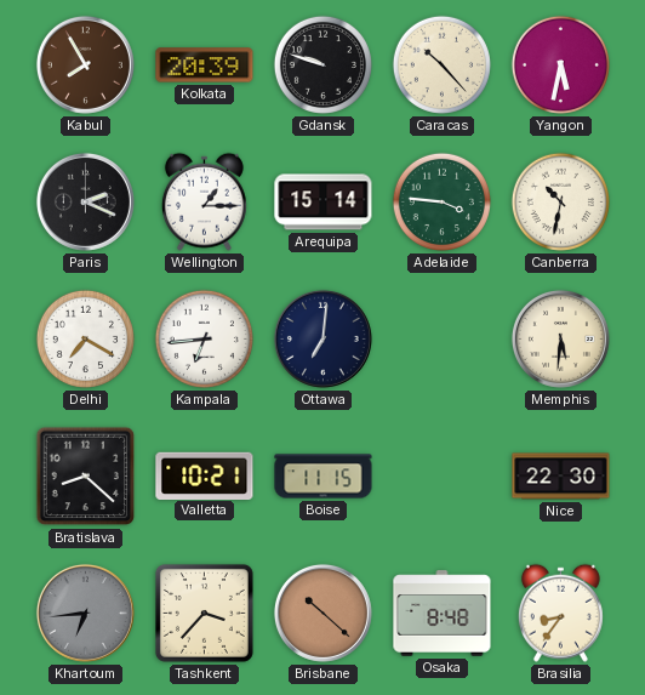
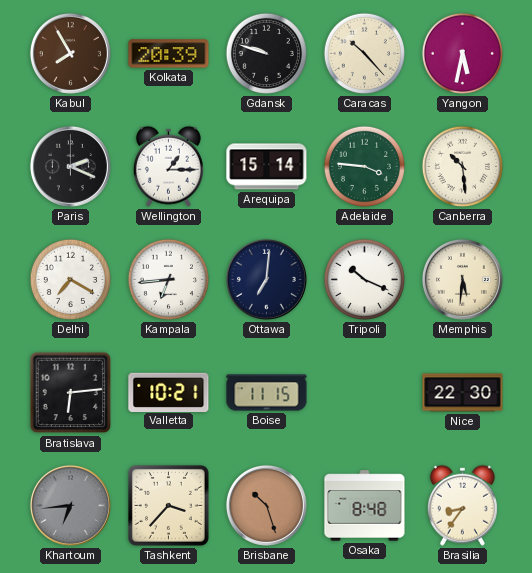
Canberra: 10:32 -> 10:29 (462, 166)
Tripoli: none -> 10:19 (364, 279)
Bratislava: 8:22 -> 6:14 (71, 393)
Brisbane: 10:22 -> 10:27 (266, 505)
